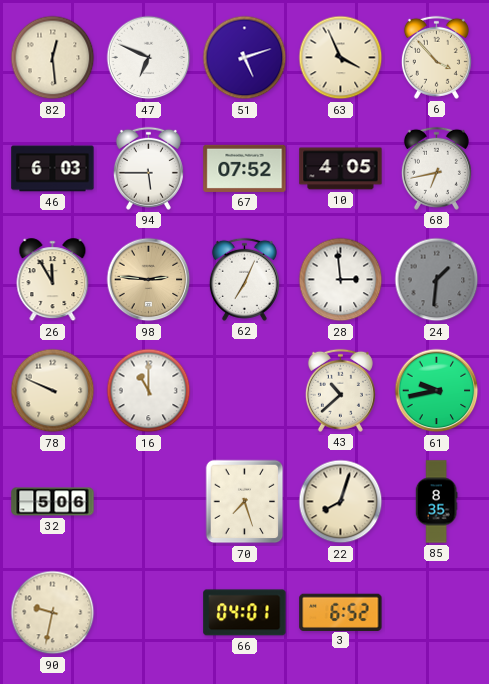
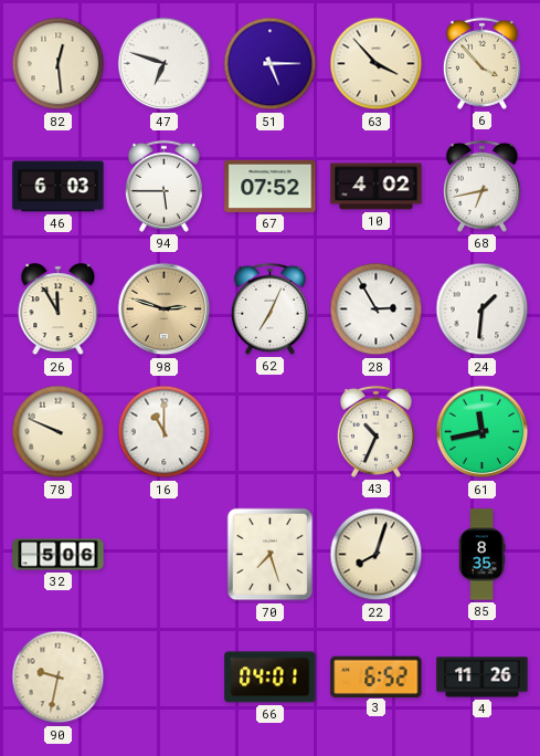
47: 6:49 -> 6:48 (165, 64)
51: 5:12 -> 5:15 (271, 64)
63: 3:56 -> 3:53 (377, 64)
10: 4:05 -> 4:02 (377, 187)
98: 2:46 -> 2:48 (165, 309)
28: 2:59 -> 2:55 (377, 309)
24 dial: grey -> white (483, 309)
43: 10:38 -> 10:34 (375, 431)
61: 9:43 -> 11:43 (483, 432)
4: none -> 11:26 (483, 678)
